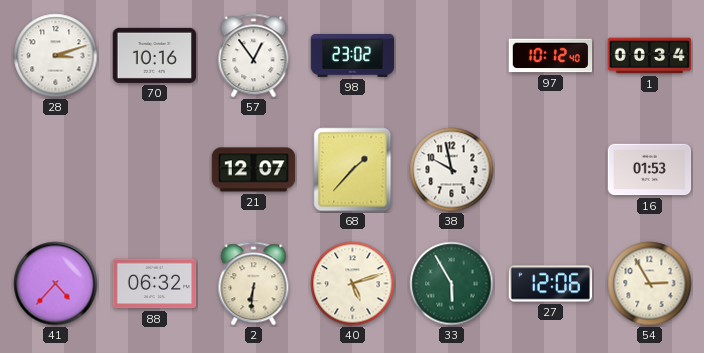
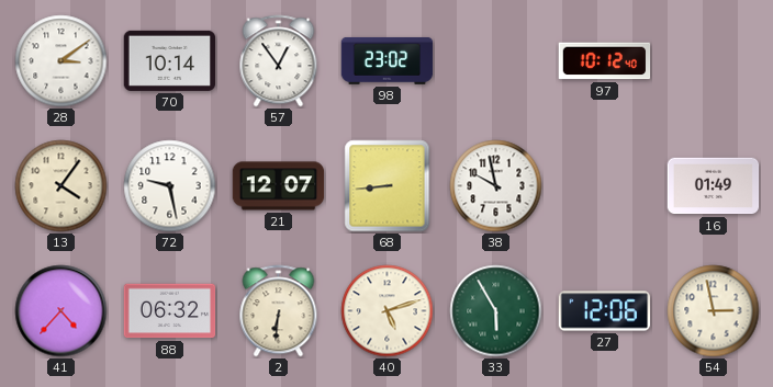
28: 3:12 -> 3:09 (61, 61)
70: 10:16 -> 10:14 (170, 60)
1: 00:34 -> none (650, 56)
13: none -> 4:06 (61, 186)
72: none -> 9:28 (170, 186)
68: 1:37 -> 8:44 (388, 186)
16: 01:53 -> 01:49 (714, 186)
54: 2:55 -> 2:58 (714, 311)
